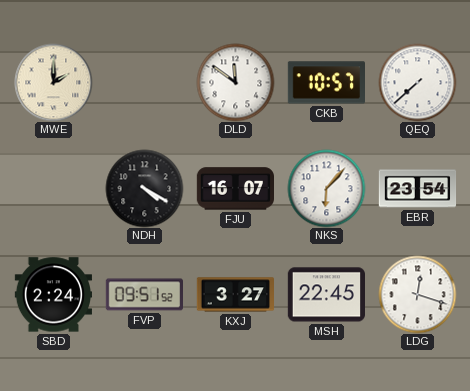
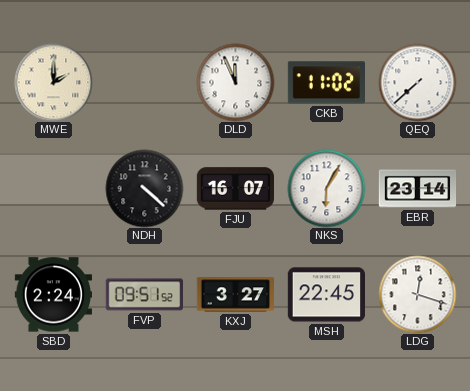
DLD: 11:51 -> 11:56 (235, 82)
CKB: 10:57 -> 11:02 (326, 83)
NDH: 4:20 -> 4:22 (144, 188)
NKS: 6:07 -> 6:05 (326, 188)
EBR: 23:54 -> 23:14 (417, 189)
